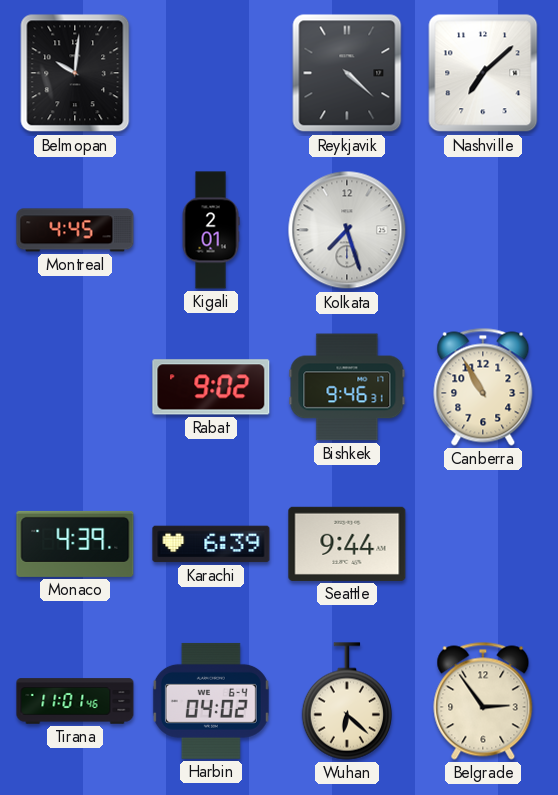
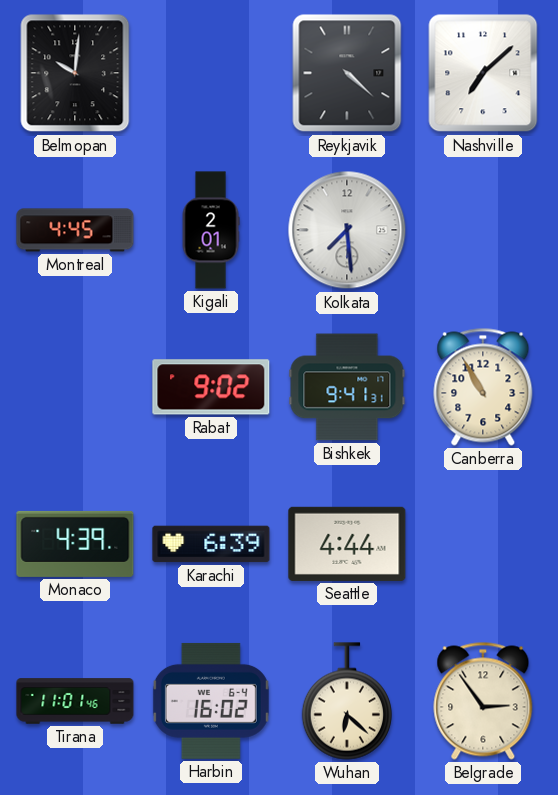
Kolkata: 7:27 -> 7:29 (347, 230)
Bishkek: 9:46 -> 9:41 (347, 387)
Seattle: 9:44 -> 4:44 (347, 544)
Harbin: 04:02 -> 16:02 (211, 701)
